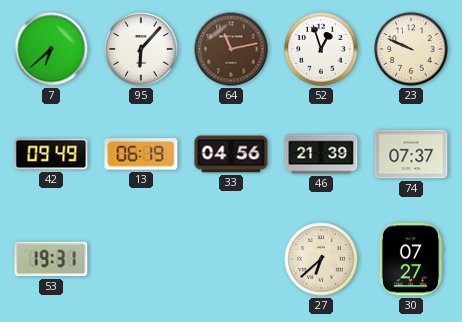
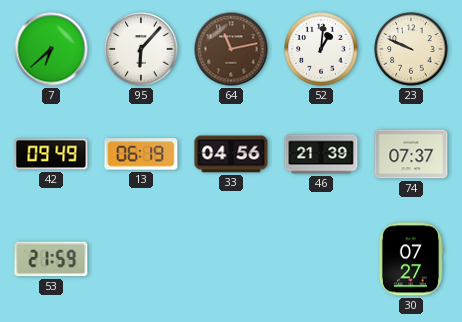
52: 12:57 -> 1:01 (321, 49)
53: 19:31 -> 21:59 (51, 259)
27: 6:38 -> none (321, 259)
